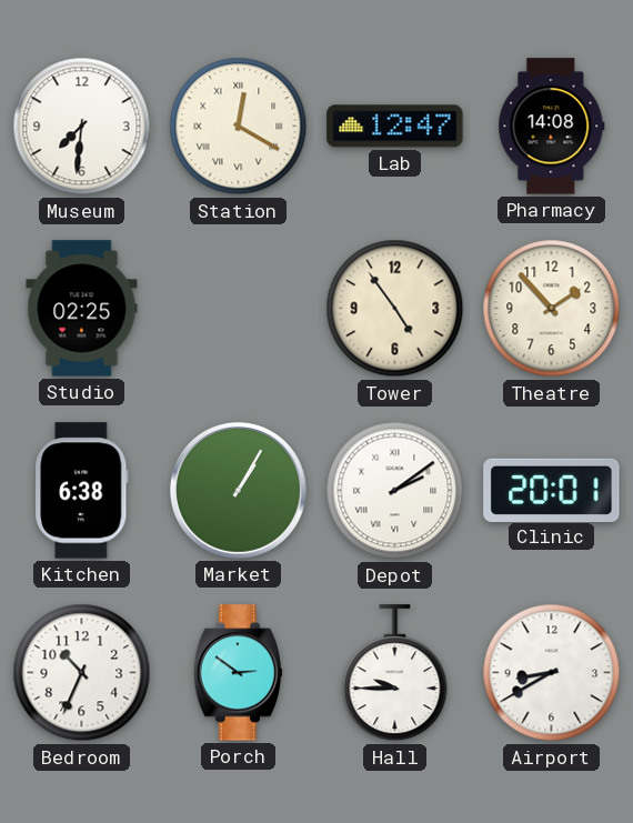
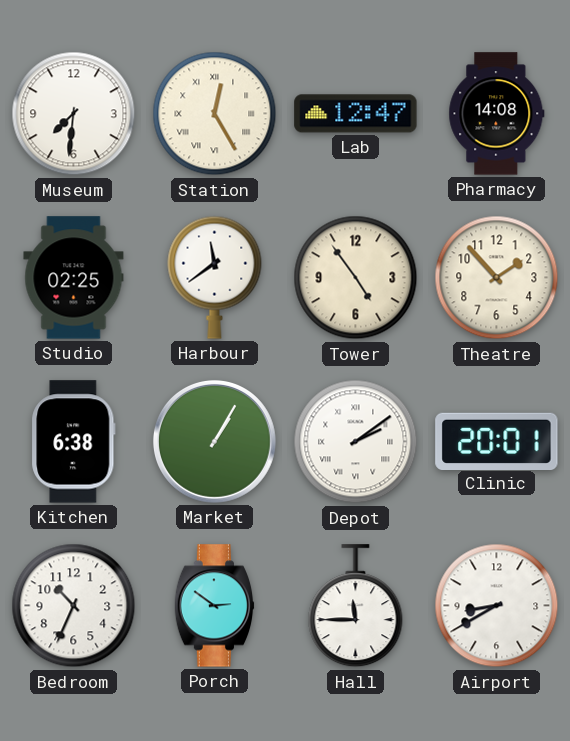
Station: 12:20 -> 12:25 (215, 114)
Harbour: none -> 11:39 (215, 277)
Hall: 9:45 -> 11:45 (356, 606)
